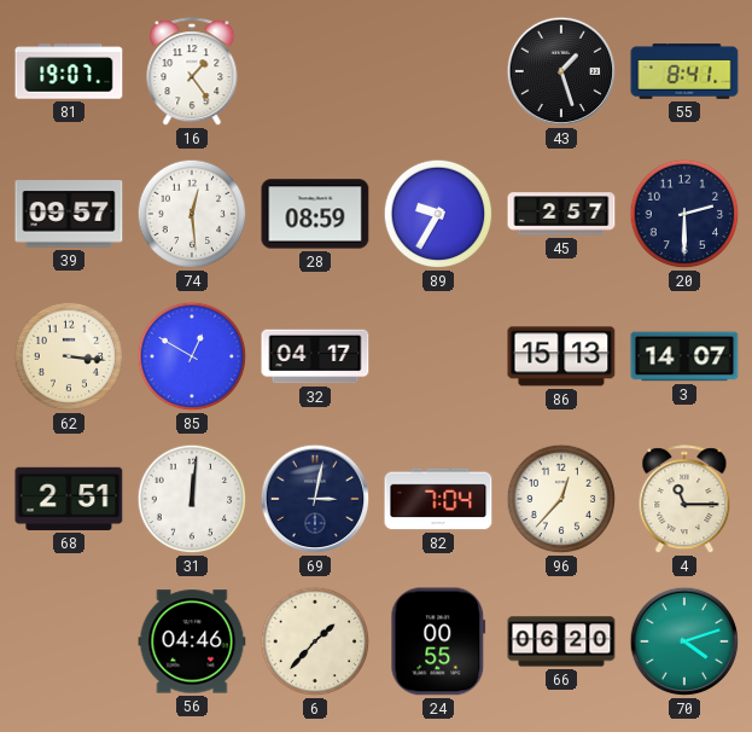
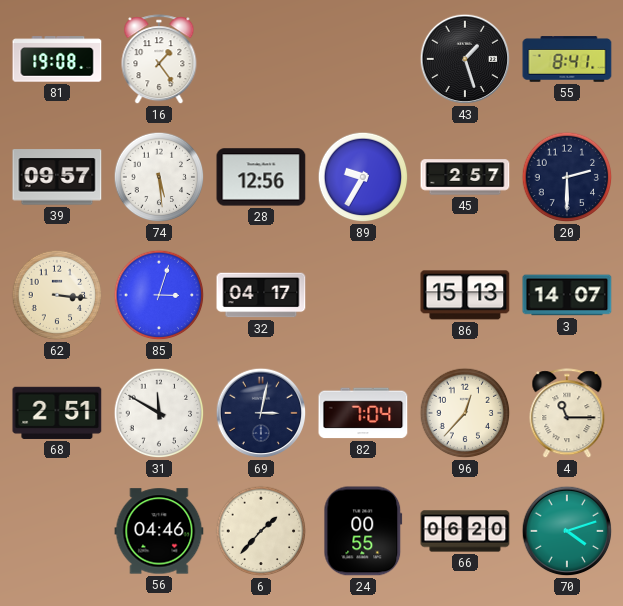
81: 19:07 -> 19:08 (57, 59)
74: 12:29 -> 5:29 (159, 177)
28: 08:59 -> 12:56 (261, 177)
85: 12:50 -> 3:03 (159, 295)
31: 12:01 -> 11:50 (159, 413)
